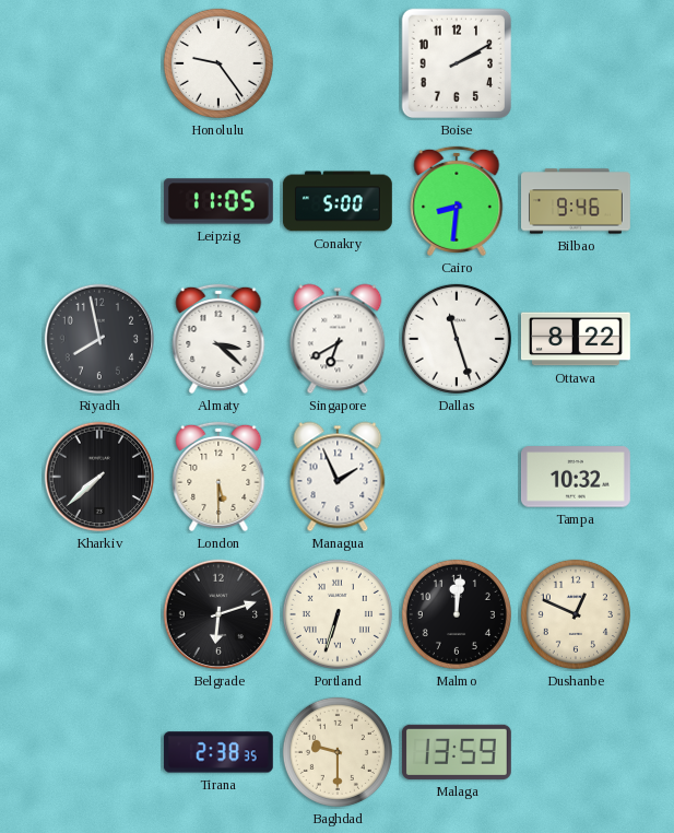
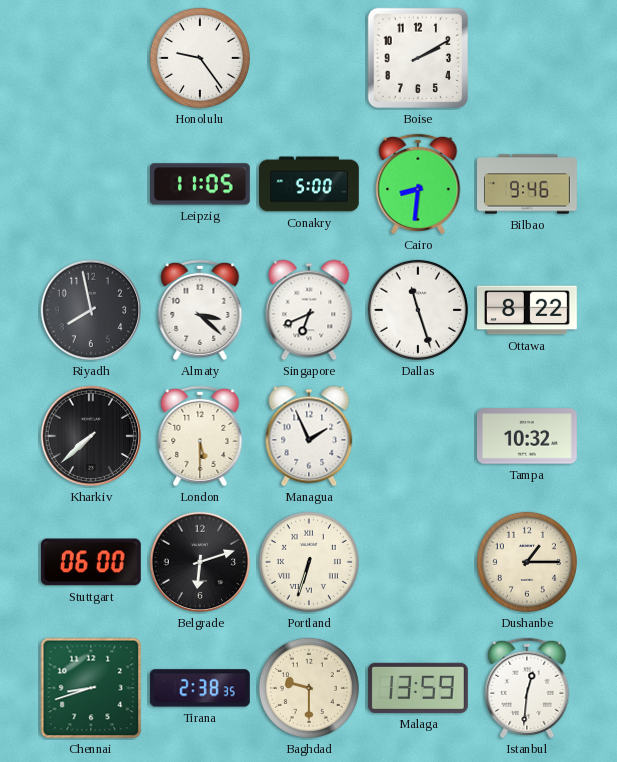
Singapore: 6:40 -> 6:41 (309, 310)
Stuttgart: none -> 06:00 (91, 562)
Malmo: 12:01 -> none (457, 614)
Dushanbe: 12:49 -> 1:15 (527, 562)
Chennai: none -> 8:42 (91, 688)
Istanbul: none -> 12:31 (527, 688)
